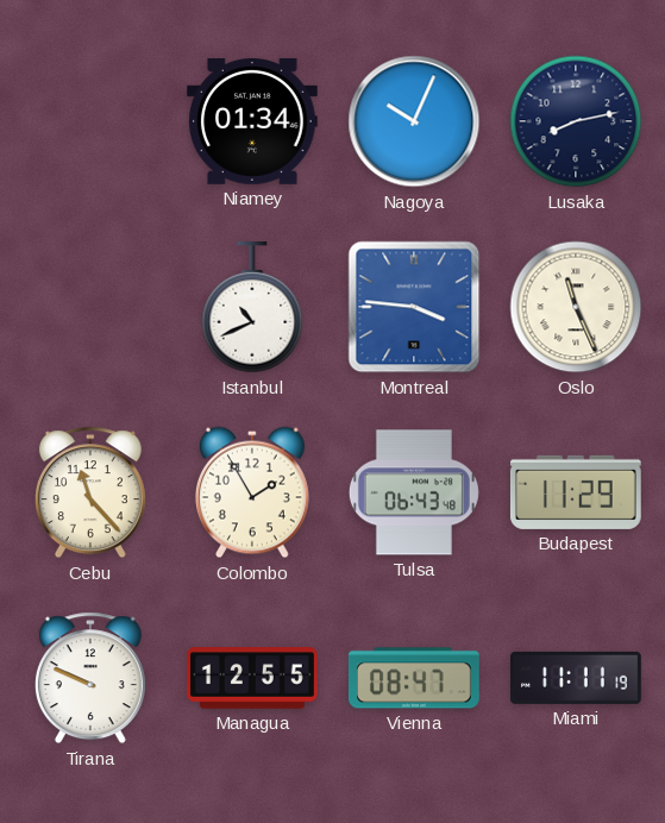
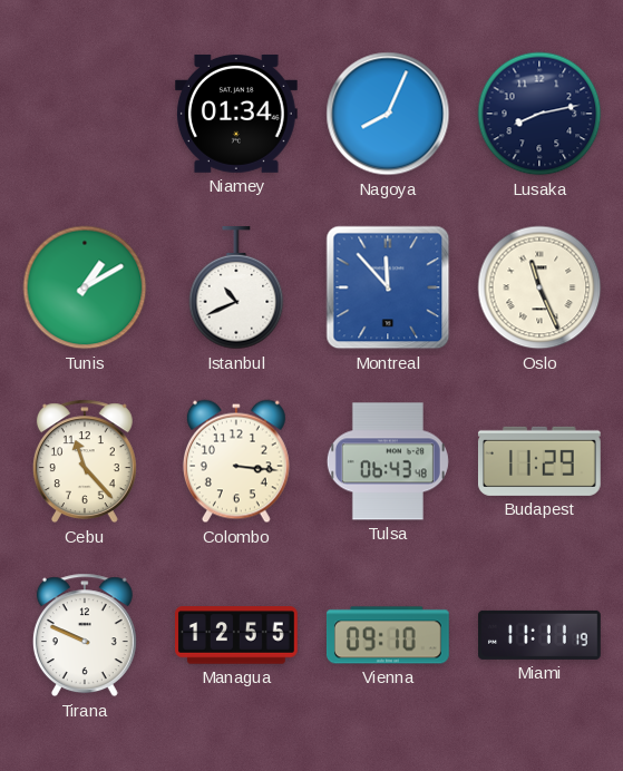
Nagoya: 10:04 -> 8:04 (388, 114)
Tunis: none -> 1:10 (85, 287)
Montreal: 3:46 -> 11:53 (388, 287)
Colombo: 1:55 -> 3:16 (236, 461)
Vienna: 08:47 -> 09:10 (388, 635)
